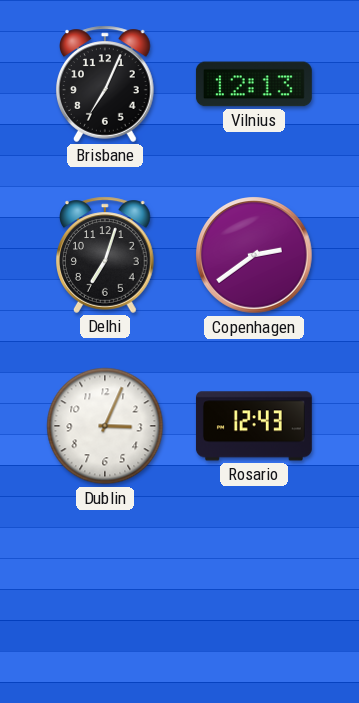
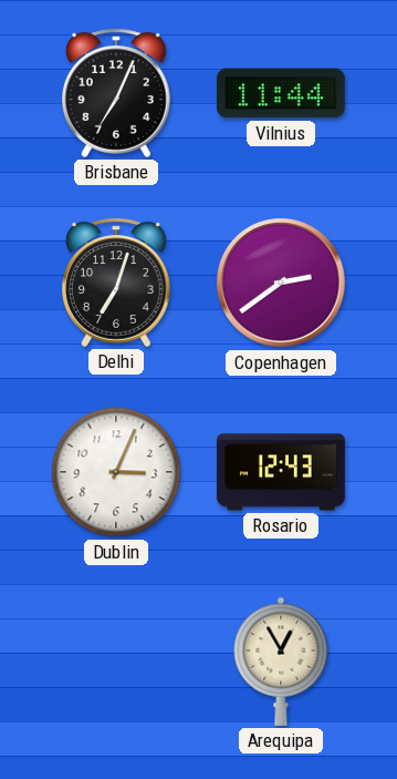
Vilnius: 12:13 -> 11:44 (281, 93)
Arequipa: none -> 12:55 (281, 662)
